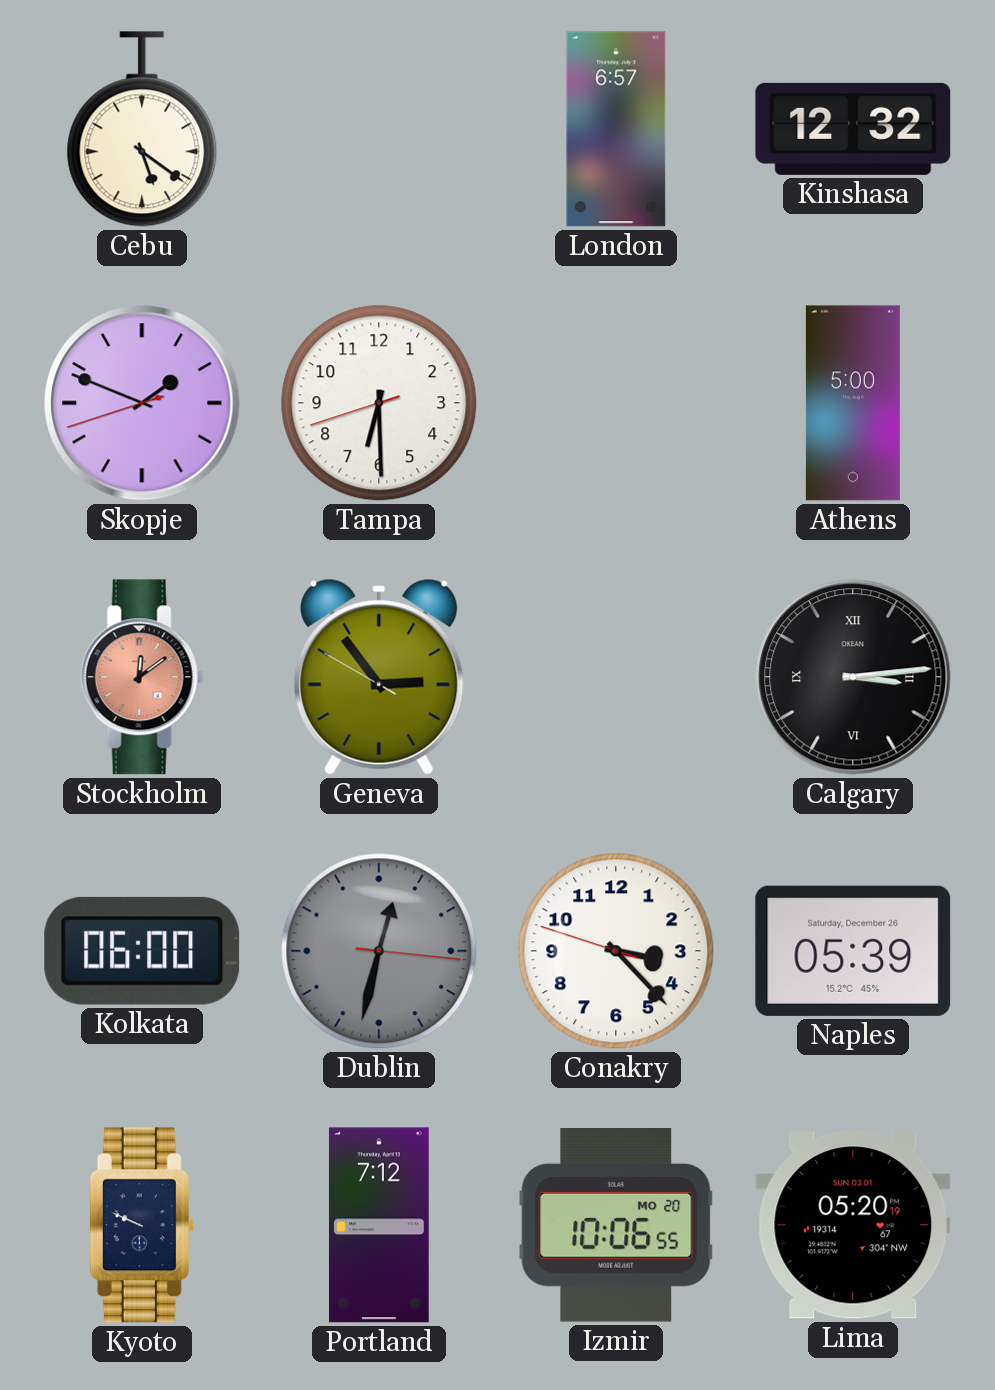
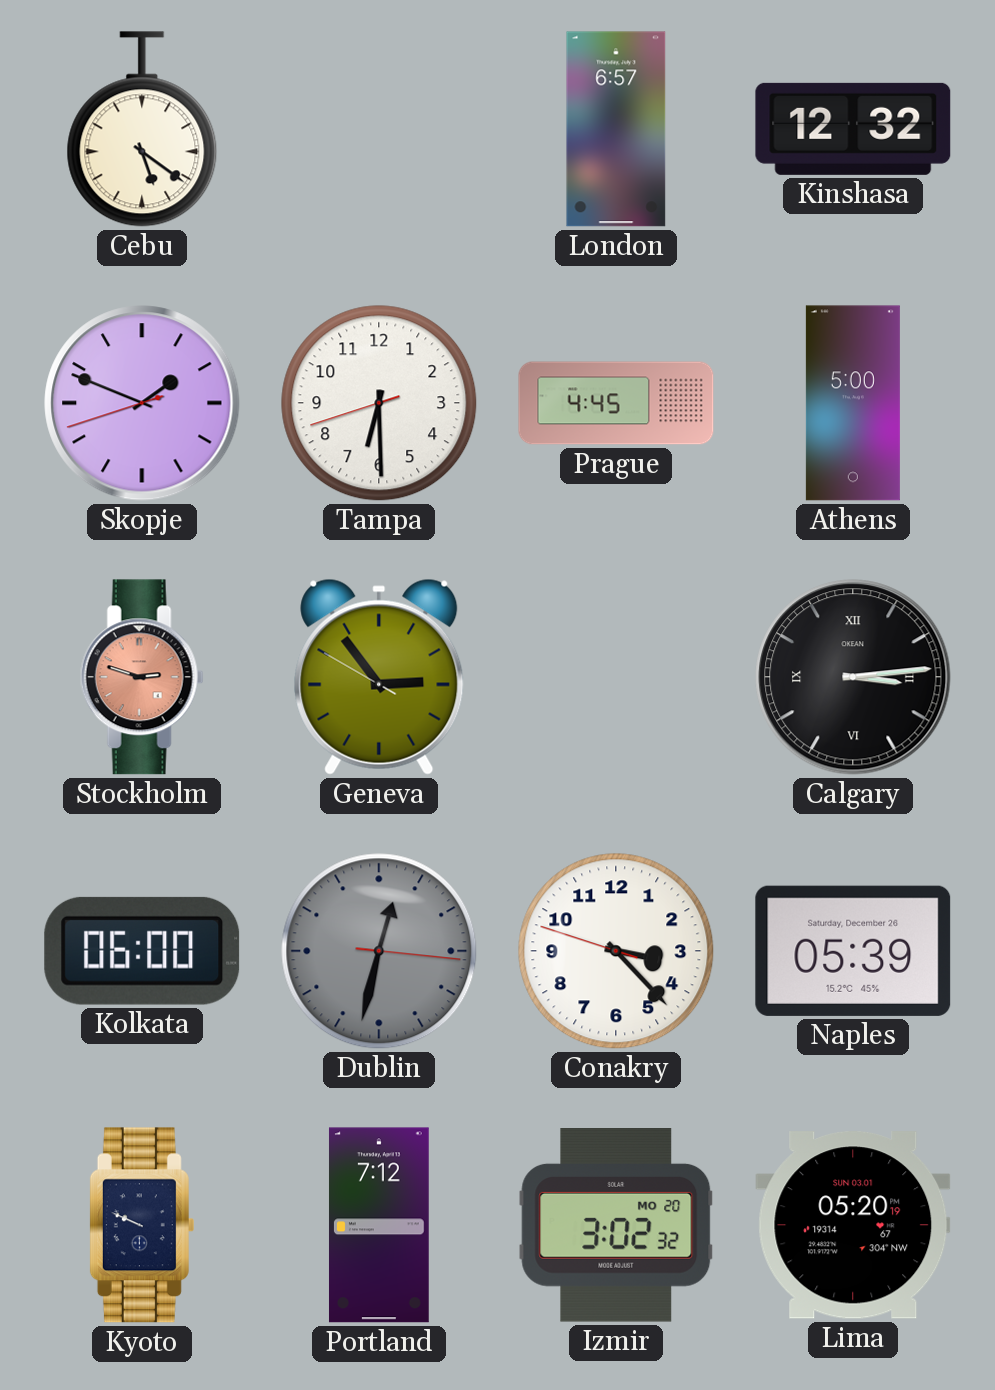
Prague: none -> 4:45 (616, 403)
Stockholm: 12:09 -> 2:48 (142, 677)
Izmir: 10:06 -> 3:02 (616, 1226)
